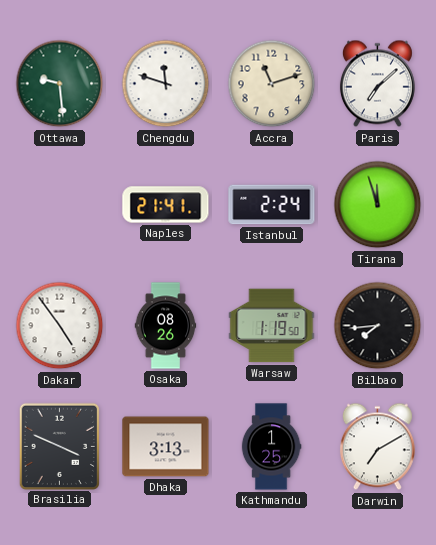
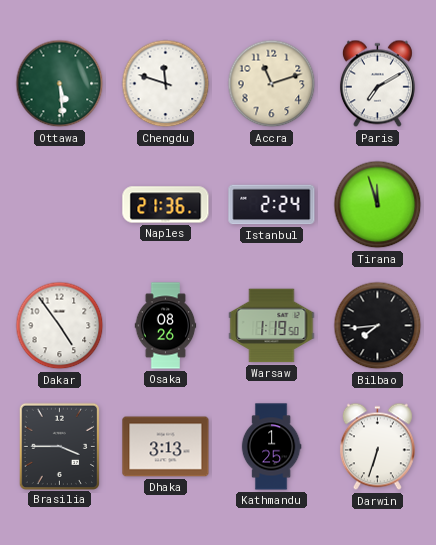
Ottawa: 9:29 -> 5:29 (60, 84)
Paris: 7:08 -> 7:10 (377, 84)
Naples: 21:41 -> 21:36 (166, 205)
Brasilia: 3:49 -> 3:45 (59, 446)
Darwin: 7:10 -> 6:33 (377, 447)
